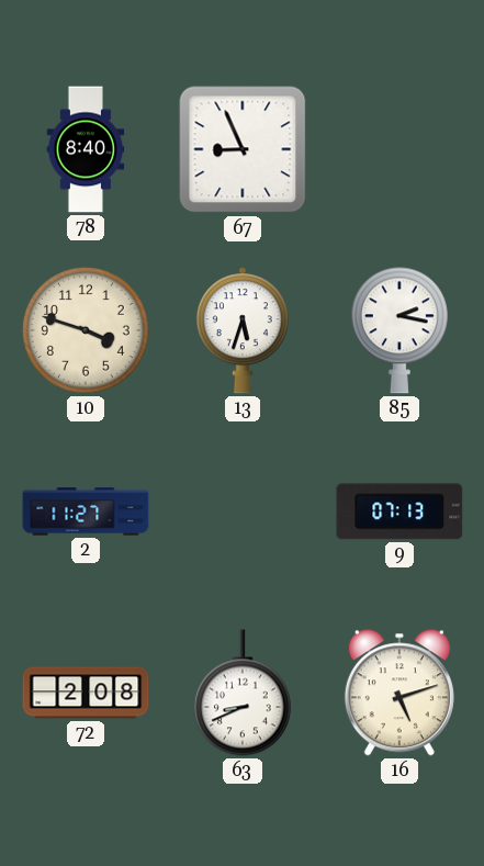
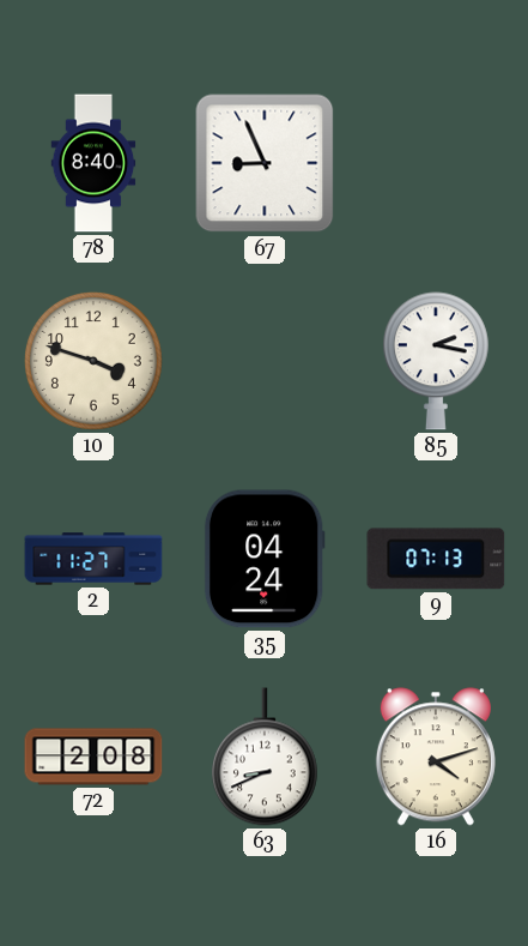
13: 5:33 -> none (243, 330)
35: none -> 04:24 (265, 559)
16: 5:12 -> 4:12 (436, 757)
